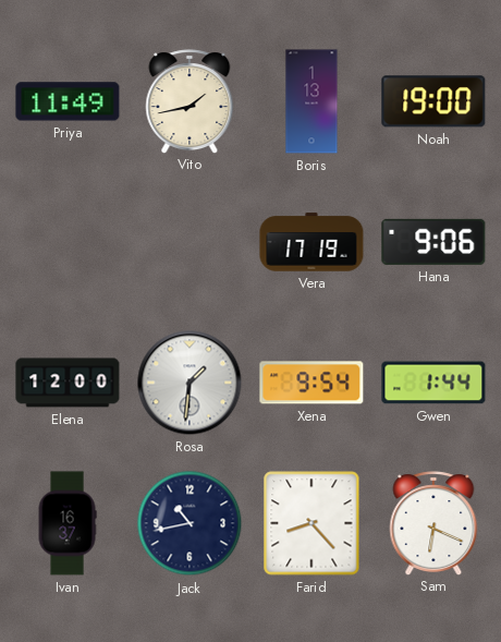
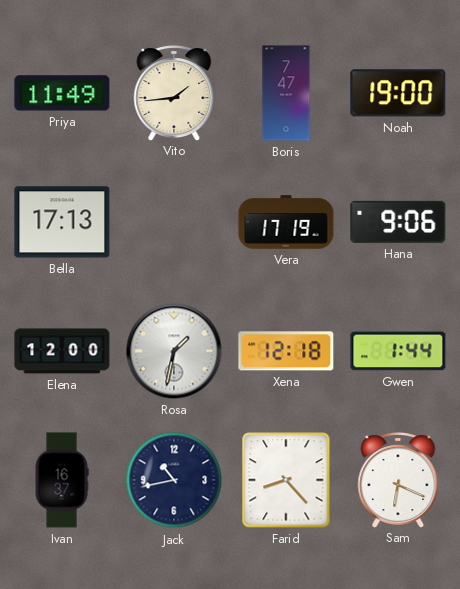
Vito: 1:43 -> 1:44 (174, 93)
Boris: 1:13 -> 7:47 (286, 93)
Bella: none -> 17:13 (62, 222)
Rosa: 1:31 -> 1:32 (174, 351)
Xena: 9:54 -> 12:18 (286, 351)
